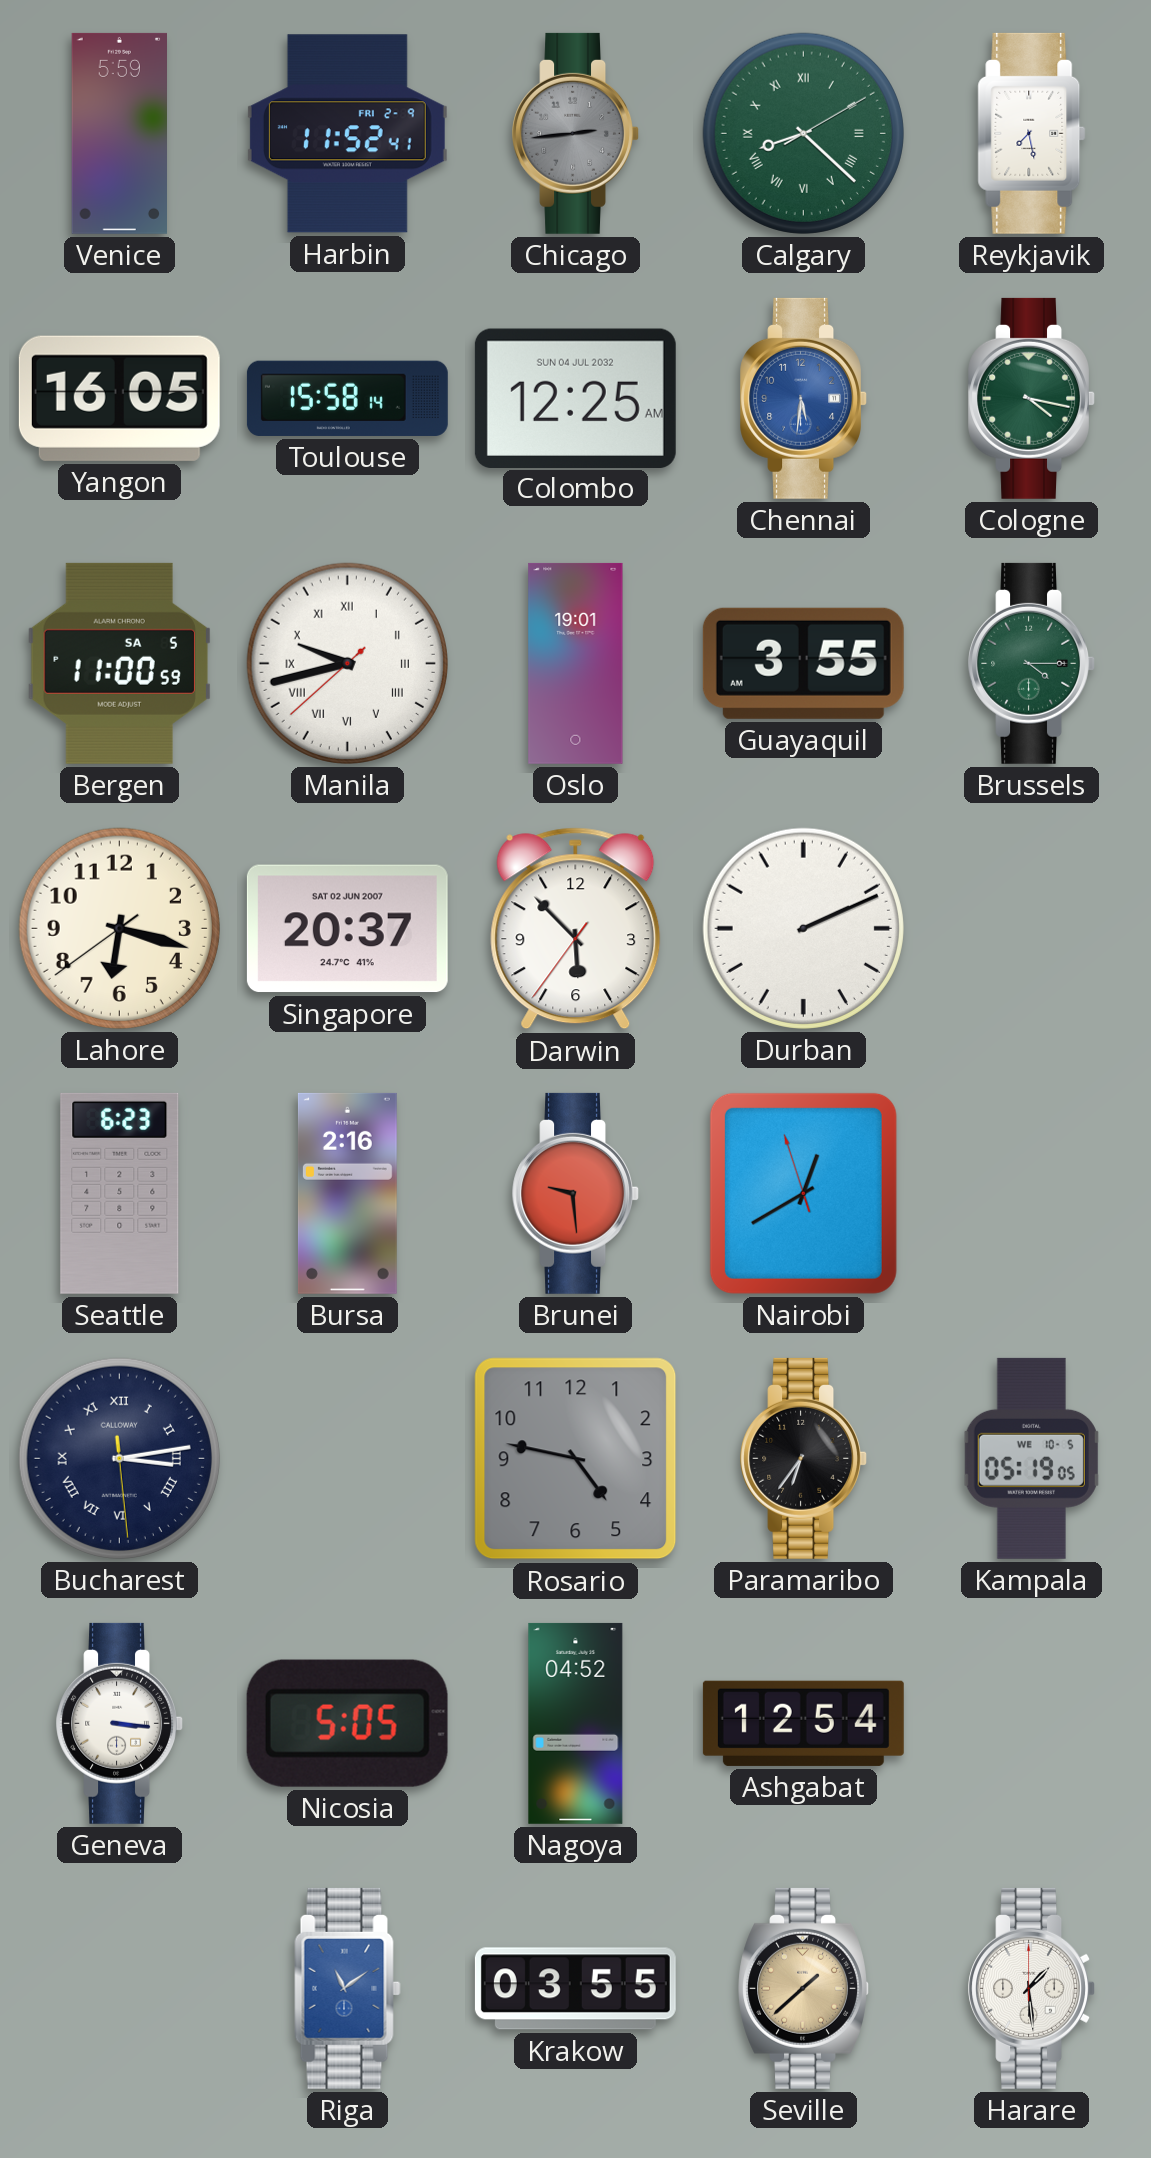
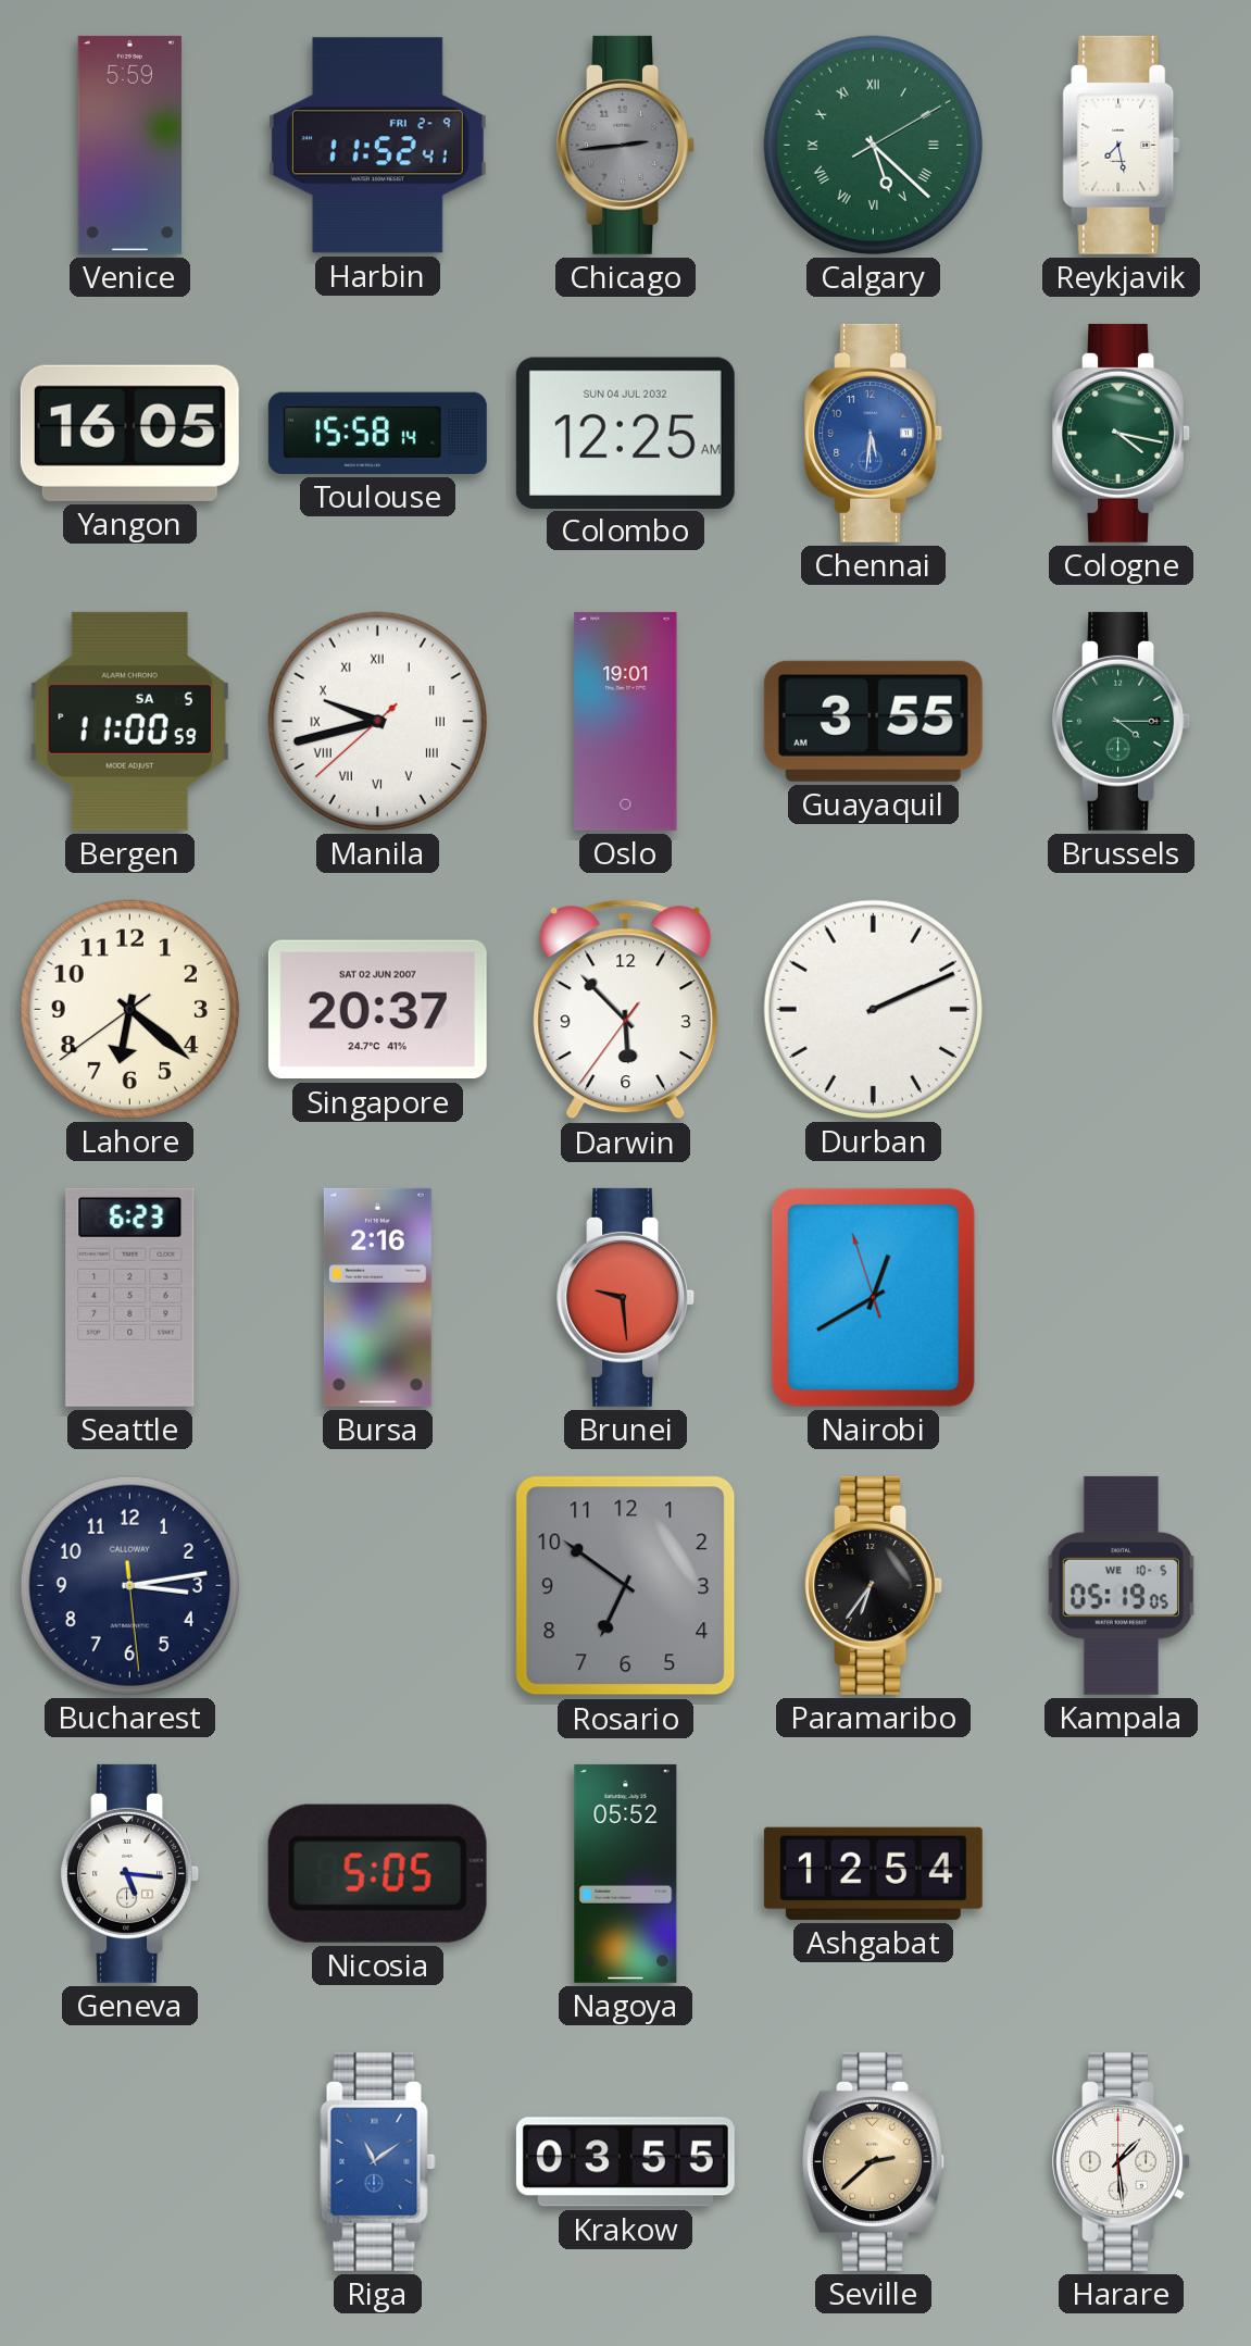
Calgary: 8:22 -> 5:22 (873, 145)
Lahore: 6:17 -> 6:21 (129, 1009)
Bucharest numerals: Roman -> Arabic (129, 1585)
Rosario: 4:47 -> 6:51 (626, 1586)
Geneva: 3:16 -> 5:16 (129, 1873)
Nagoya: 04:52 -> 05:52 (626, 1873)
Seville: 1:38 -> 2:38 (874, 2161)
